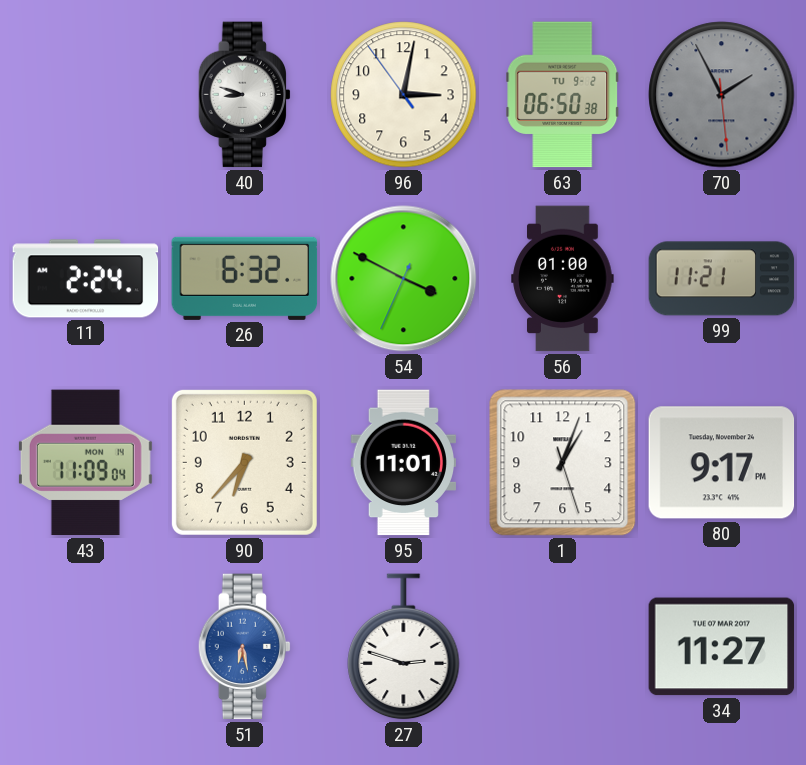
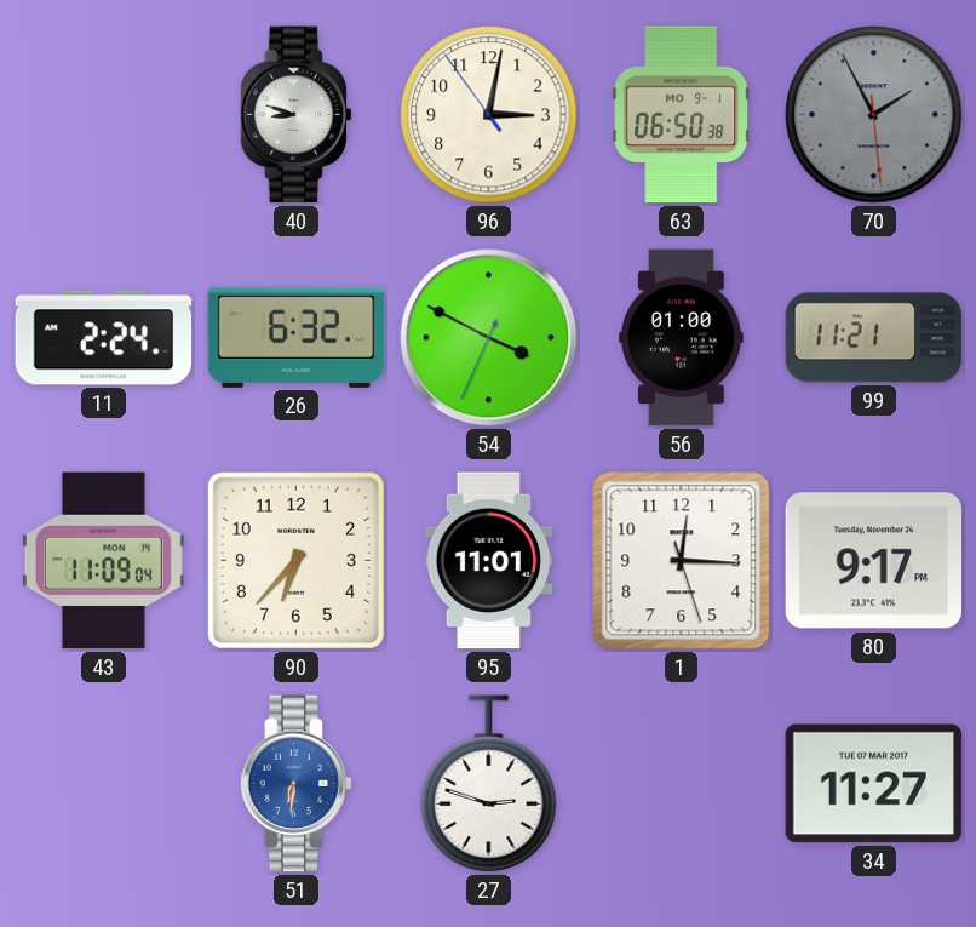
63 date: TU 9-2 -> MO 9-1 (682, 115)
1: 1:03 -> 12:15 (682, 561)
51: 6:28 -> 6:31 (295, 784)
